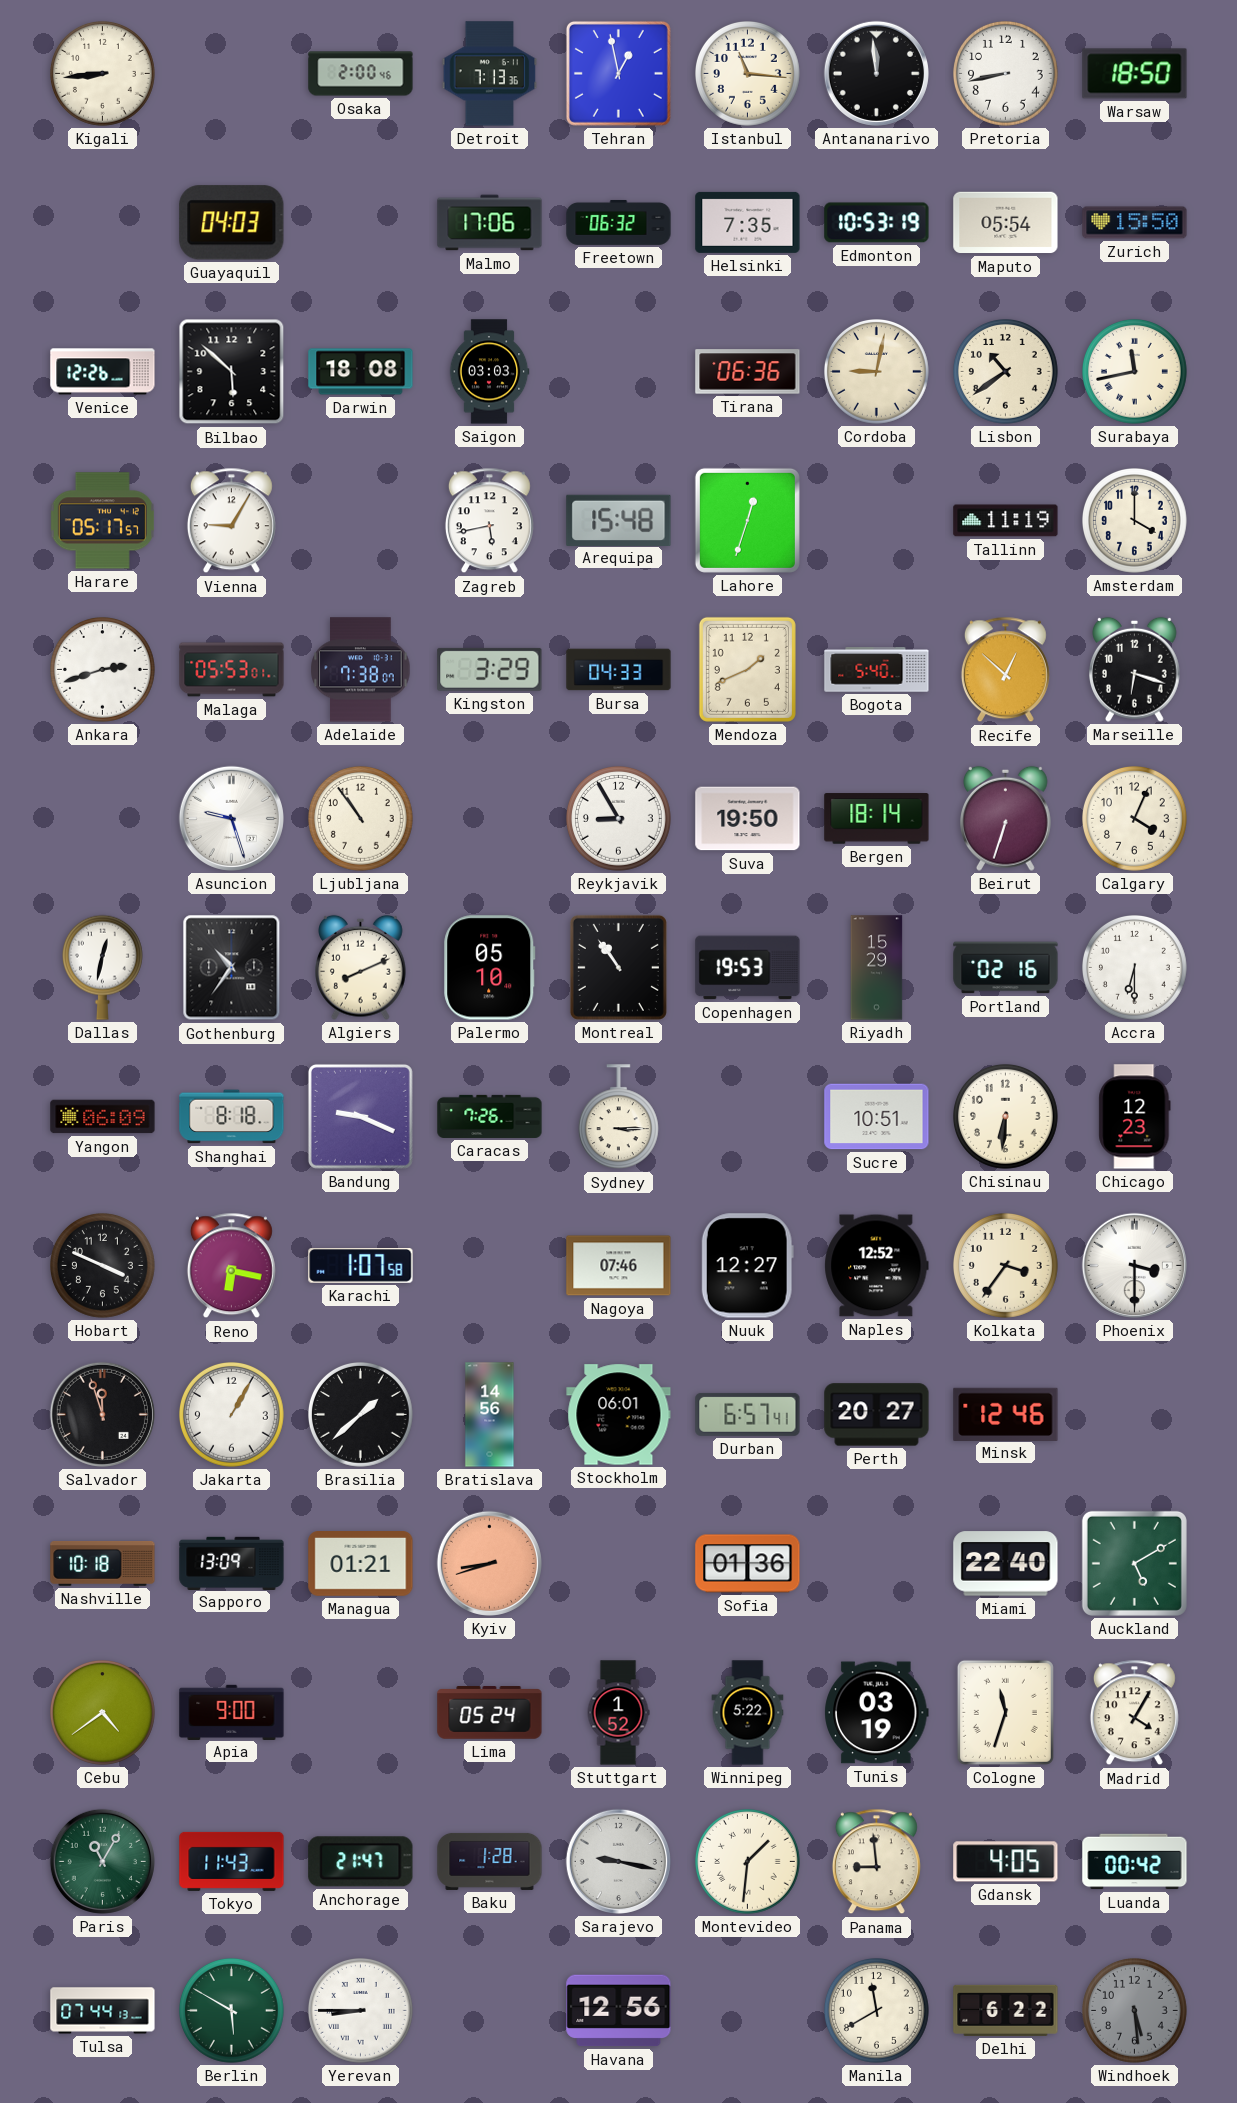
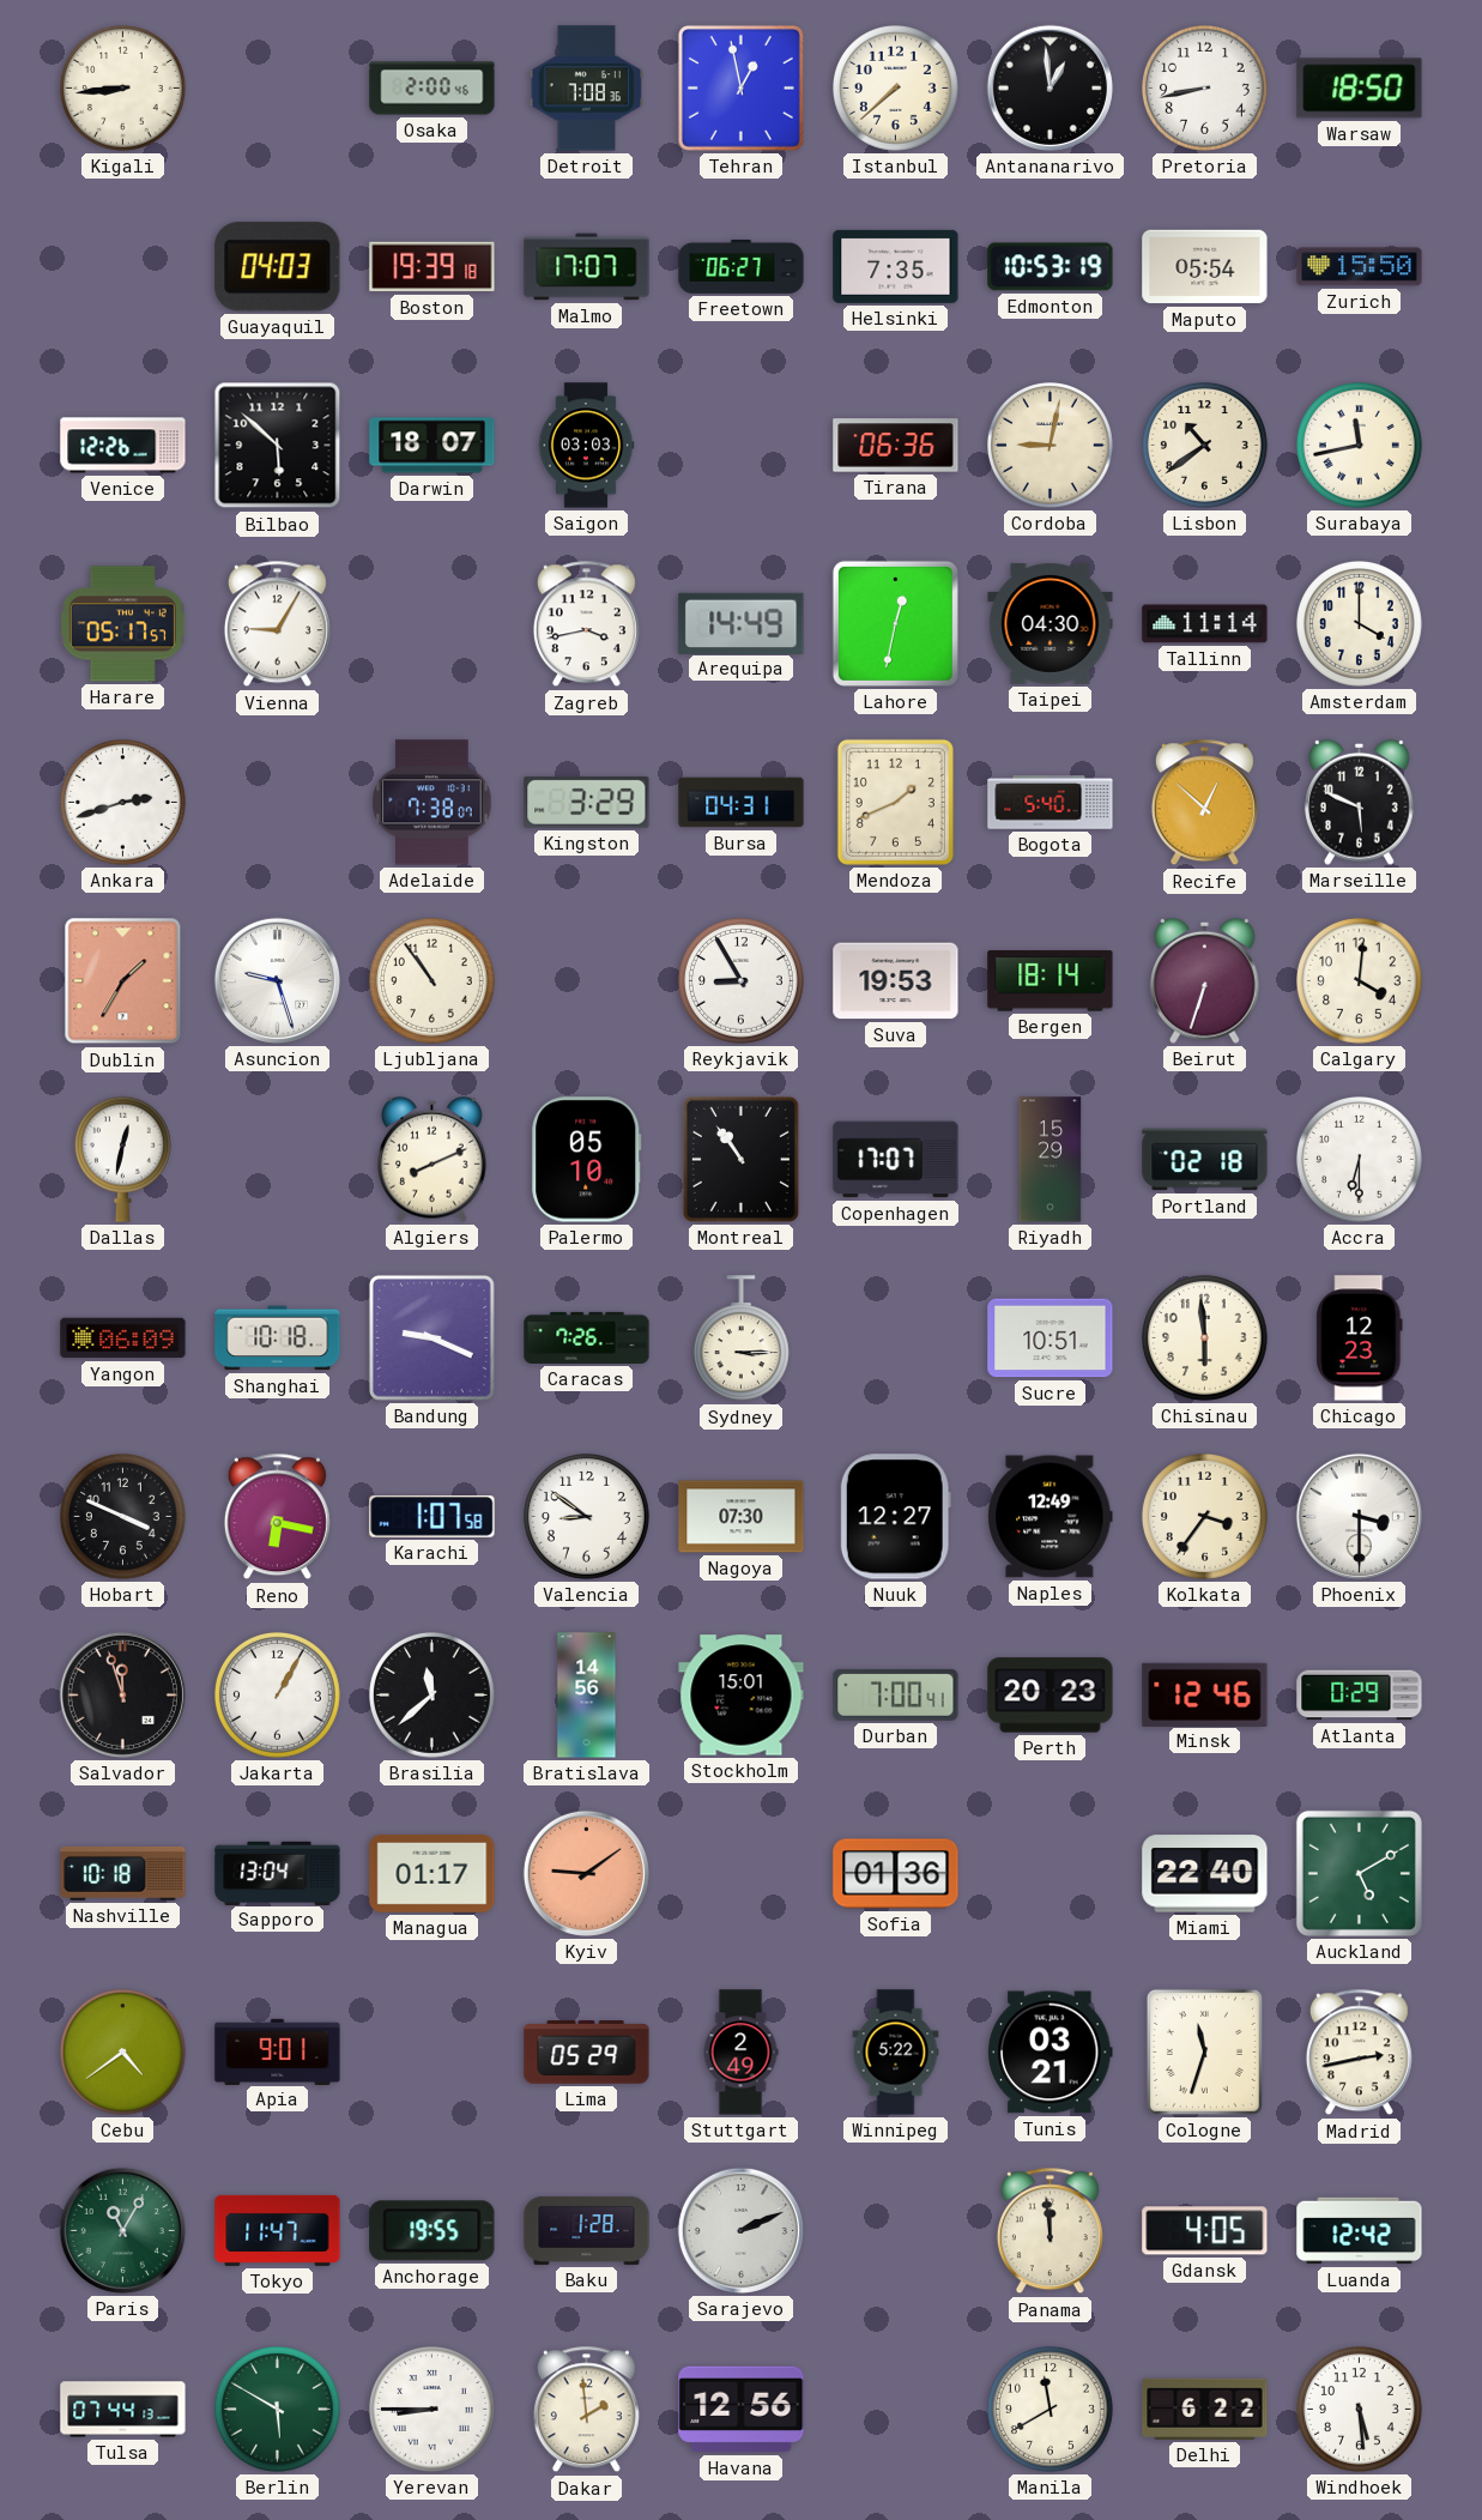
Detroit: 7:13 -> 7:08 (587, 89)
Istanbul: 11:16 -> 7:38 (896, 89)
Antananarivo: 11:59 -> 12:59 (1050, 87)
Boston: none -> 19:39 (432, 267)
Malmo: 17:06 -> 17:07 (587, 267)
Freetown: 06:32 -> 06:27 (742, 266)
Darwin: 18:08 -> 18:07 (432, 446)
Zagreb: 5:43 -> 3:43 (586, 624)
Arequipa: 15:48 -> 14:49 (742, 623)
Lahore: 12:33 -> 12:32 (895, 623)
Taipei: none -> 04:30 (1051, 623)
Tallinn: 11:19 -> 11:14 (1205, 624)
Malaga: 05:53 -> none (232, 670)
Bursa: 04:33 -> 04:31 (742, 803)
Marseille: 6:18 -> 5:49 (1360, 802)
Dublin: none -> 1:35 (123, 981)
Suva: 19:50 -> 19:53 (896, 981)
Calgary: 4:04 -> 4:01 (1360, 981)
Gothenburg: 10:36 -> none (232, 968)
Copenhagen: 19:53 -> 17:07 (896, 1160)
Portland: 02:16 -> 02:18 (1205, 1160)
Shanghai: 8:18 -> 10:18 (278, 1338)
Chisinau: 6:31 -> 5:59 (1205, 1338)
Valencia: none -> 8:51 (587, 1517)
Nagoya: 07:46 -> 07:30 (742, 1517)
Naples: 12:52 -> 12:49 (1051, 1517)
Brasilia: 1:38 -> 11:38 (432, 1696)
Stockholm: 06:01 -> 15:01 (742, 1696)
Durban: 6:57 -> 7:00 (896, 1694)
Perth: 20:27 -> 20:23 (1051, 1696)
Atlanta: none -> 0:29 (1360, 1696)
Sapporo: 13:09 -> 13:04 (278, 1873)
Managua: 01:21 -> 01:17 (432, 1874)
Kyiv: 8:42 -> 9:09 (586, 1873)
Apia: 9:00 -> 9:01 (278, 2051)
Lima: 05:24 -> 05:29 (587, 2053)
Stuttgart: 1:52 -> 2:49 (740, 2053)
Tunis: 03:19 -> 03:21 (1051, 2053)
Madrid: 4:05 -> 2:43 (1359, 2053)
Tokyo: 11:43 -> 11:47 (278, 2230)
Anchorage: 21:47 -> 19:55 (432, 2231)
Sarajevo: 9:17 -> 2:11 (740, 2230)
Montevideo: 1:31 -> none (748, 1862)
Panama: 8:59 -> 11:59 (1050, 2231)
Luanda: 00:42 -> 12:42 (1360, 2231)
Dakar: none -> 1:59 (586, 2410)
Windhoek dial: grey -> white (1360, 2410)
